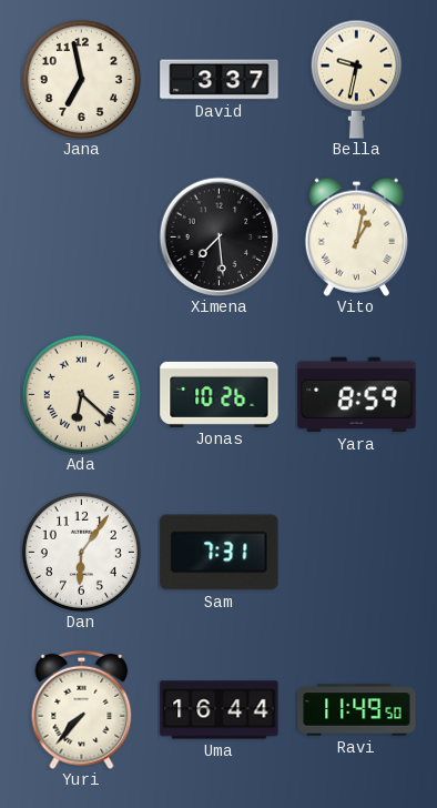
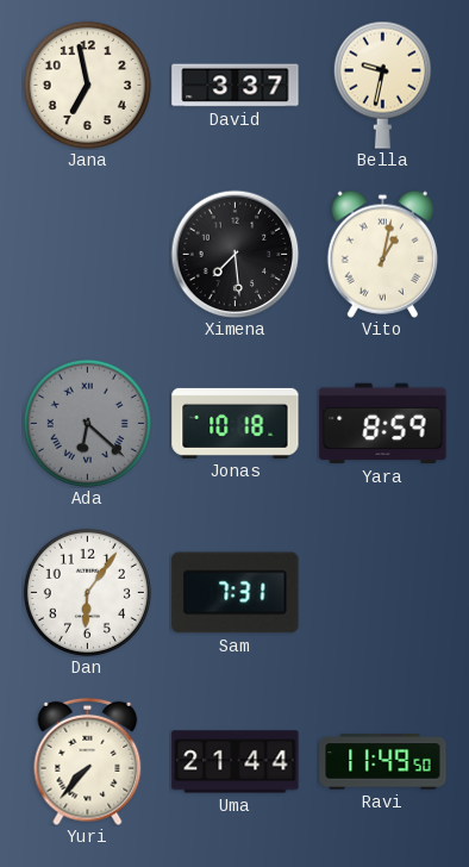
Ada dial: cream -> grey (87, 423)
Jonas: 10:26 -> 10:18 (236, 423)
Uma: 16:44 -> 21:44 (236, 762)
